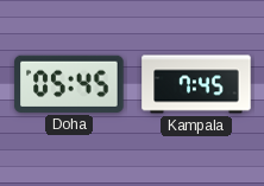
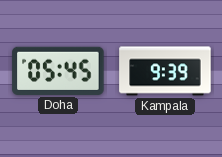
Kampala: 7:45 -> 9:39 (165, 71)
